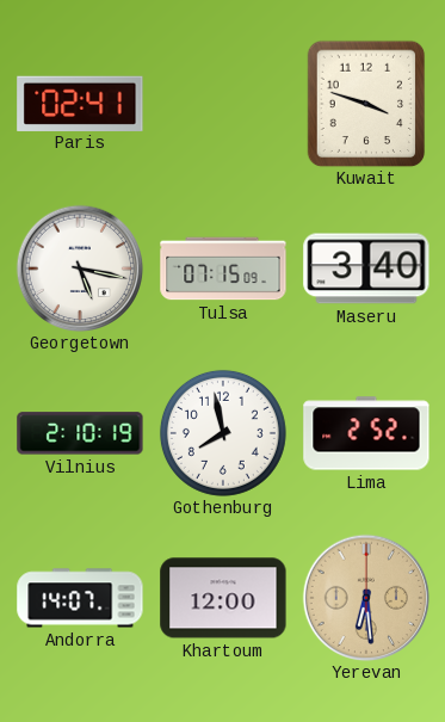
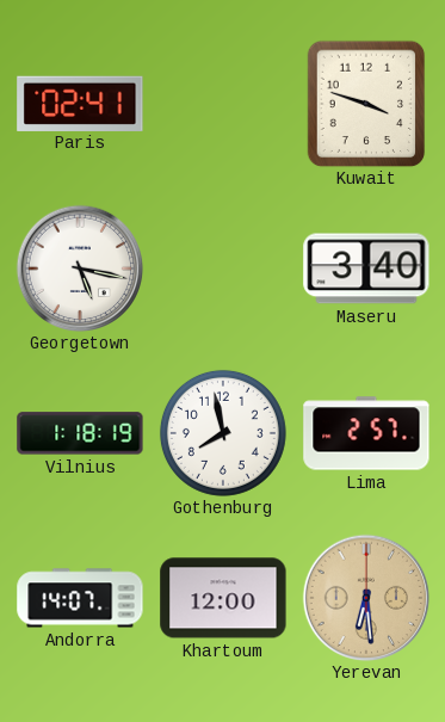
Tulsa: 07:15 -> none (223, 269)
Vilnius: 2:10 -> 1:18 (80, 433)
Lima: 2:52 -> 2:57 (366, 433)
